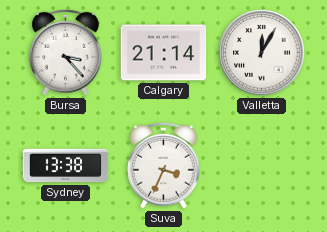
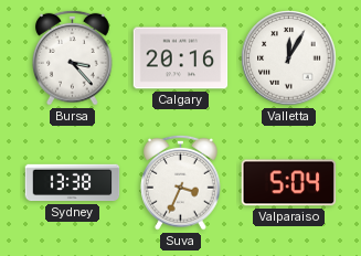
Calgary: 21:14 -> 20:16 (181, 58)
Valparaiso: none -> 5:04 (289, 183)
